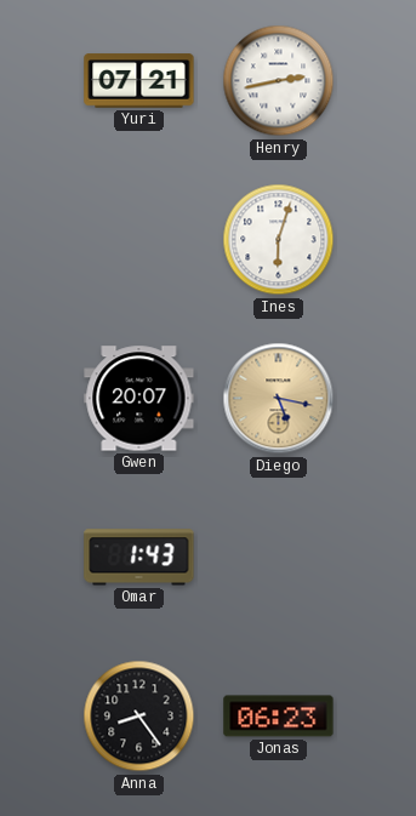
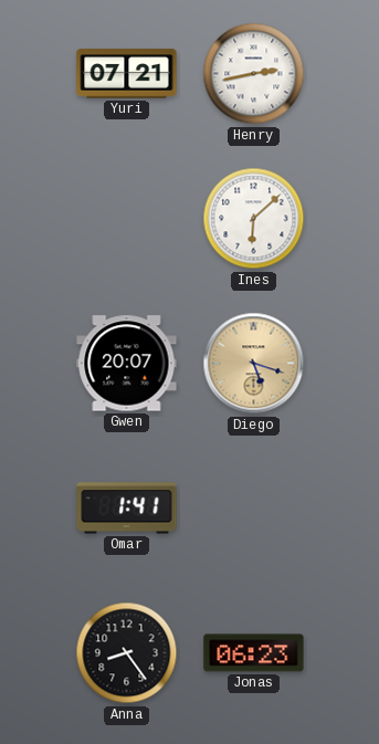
Ines: 6:03 -> 6:08 (254, 219)
Diego: 5:17 -> 5:18 (254, 364)
Omar: 1:43 -> 1:41 (127, 509)
